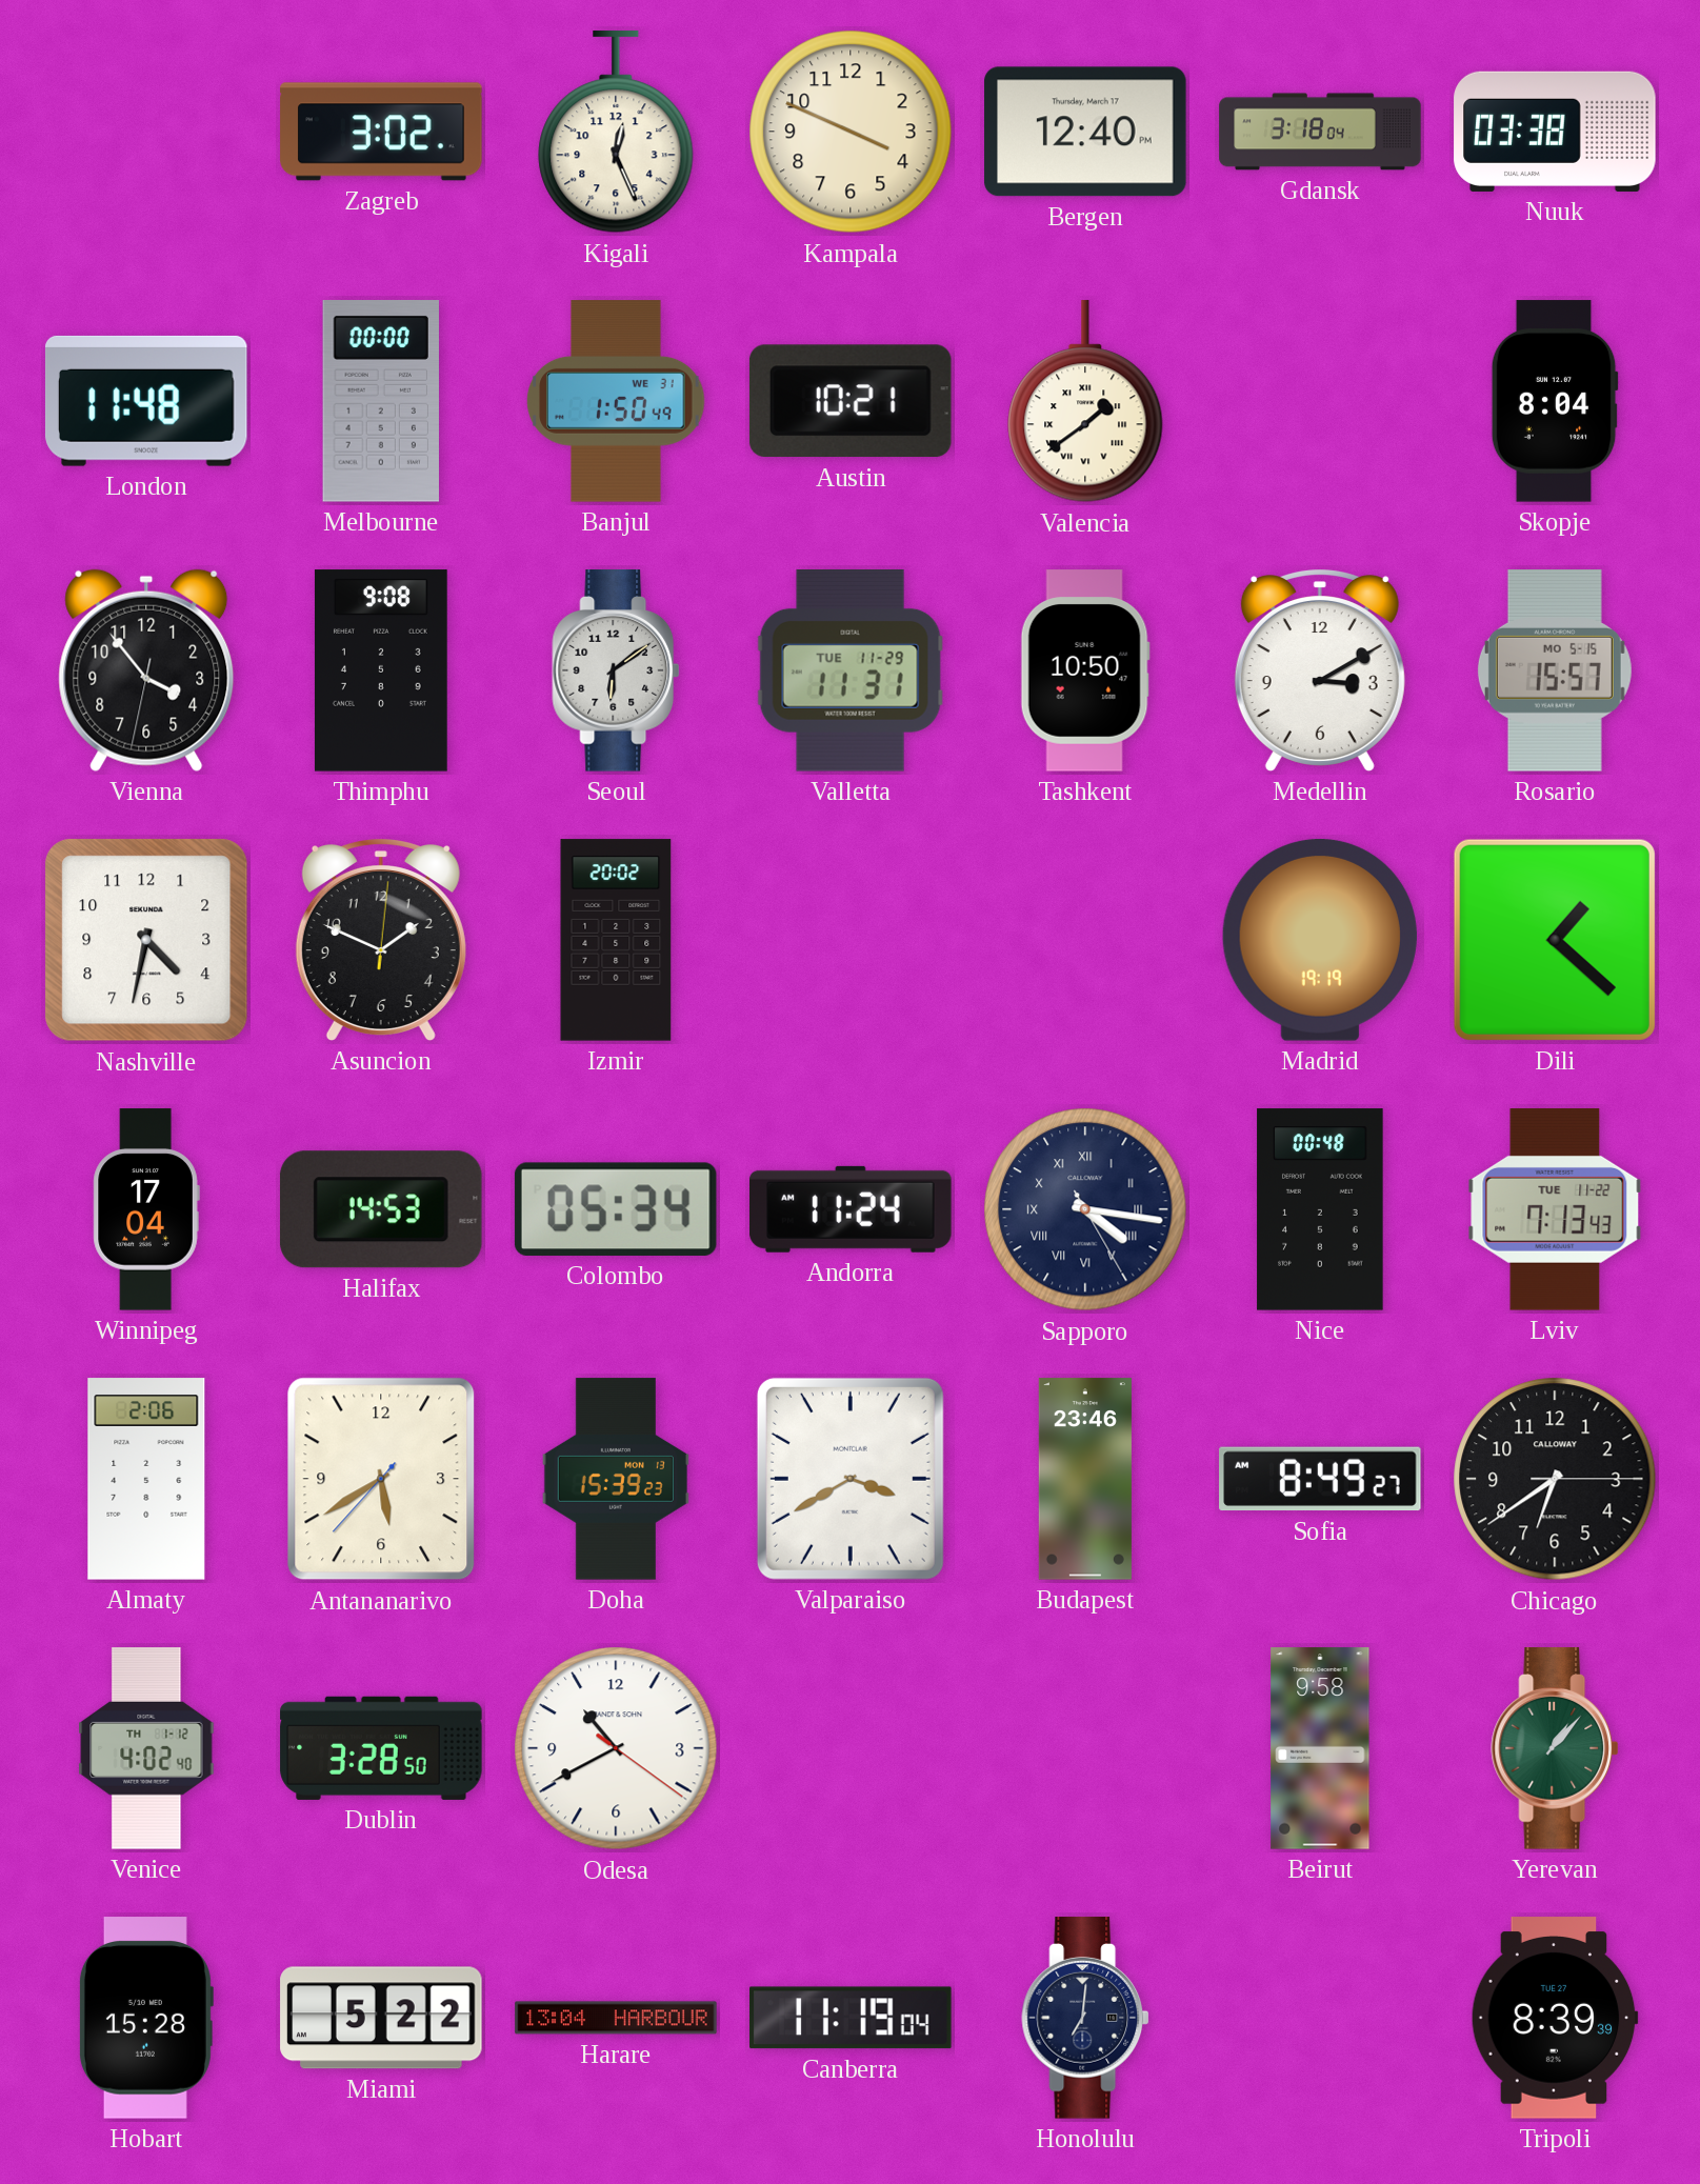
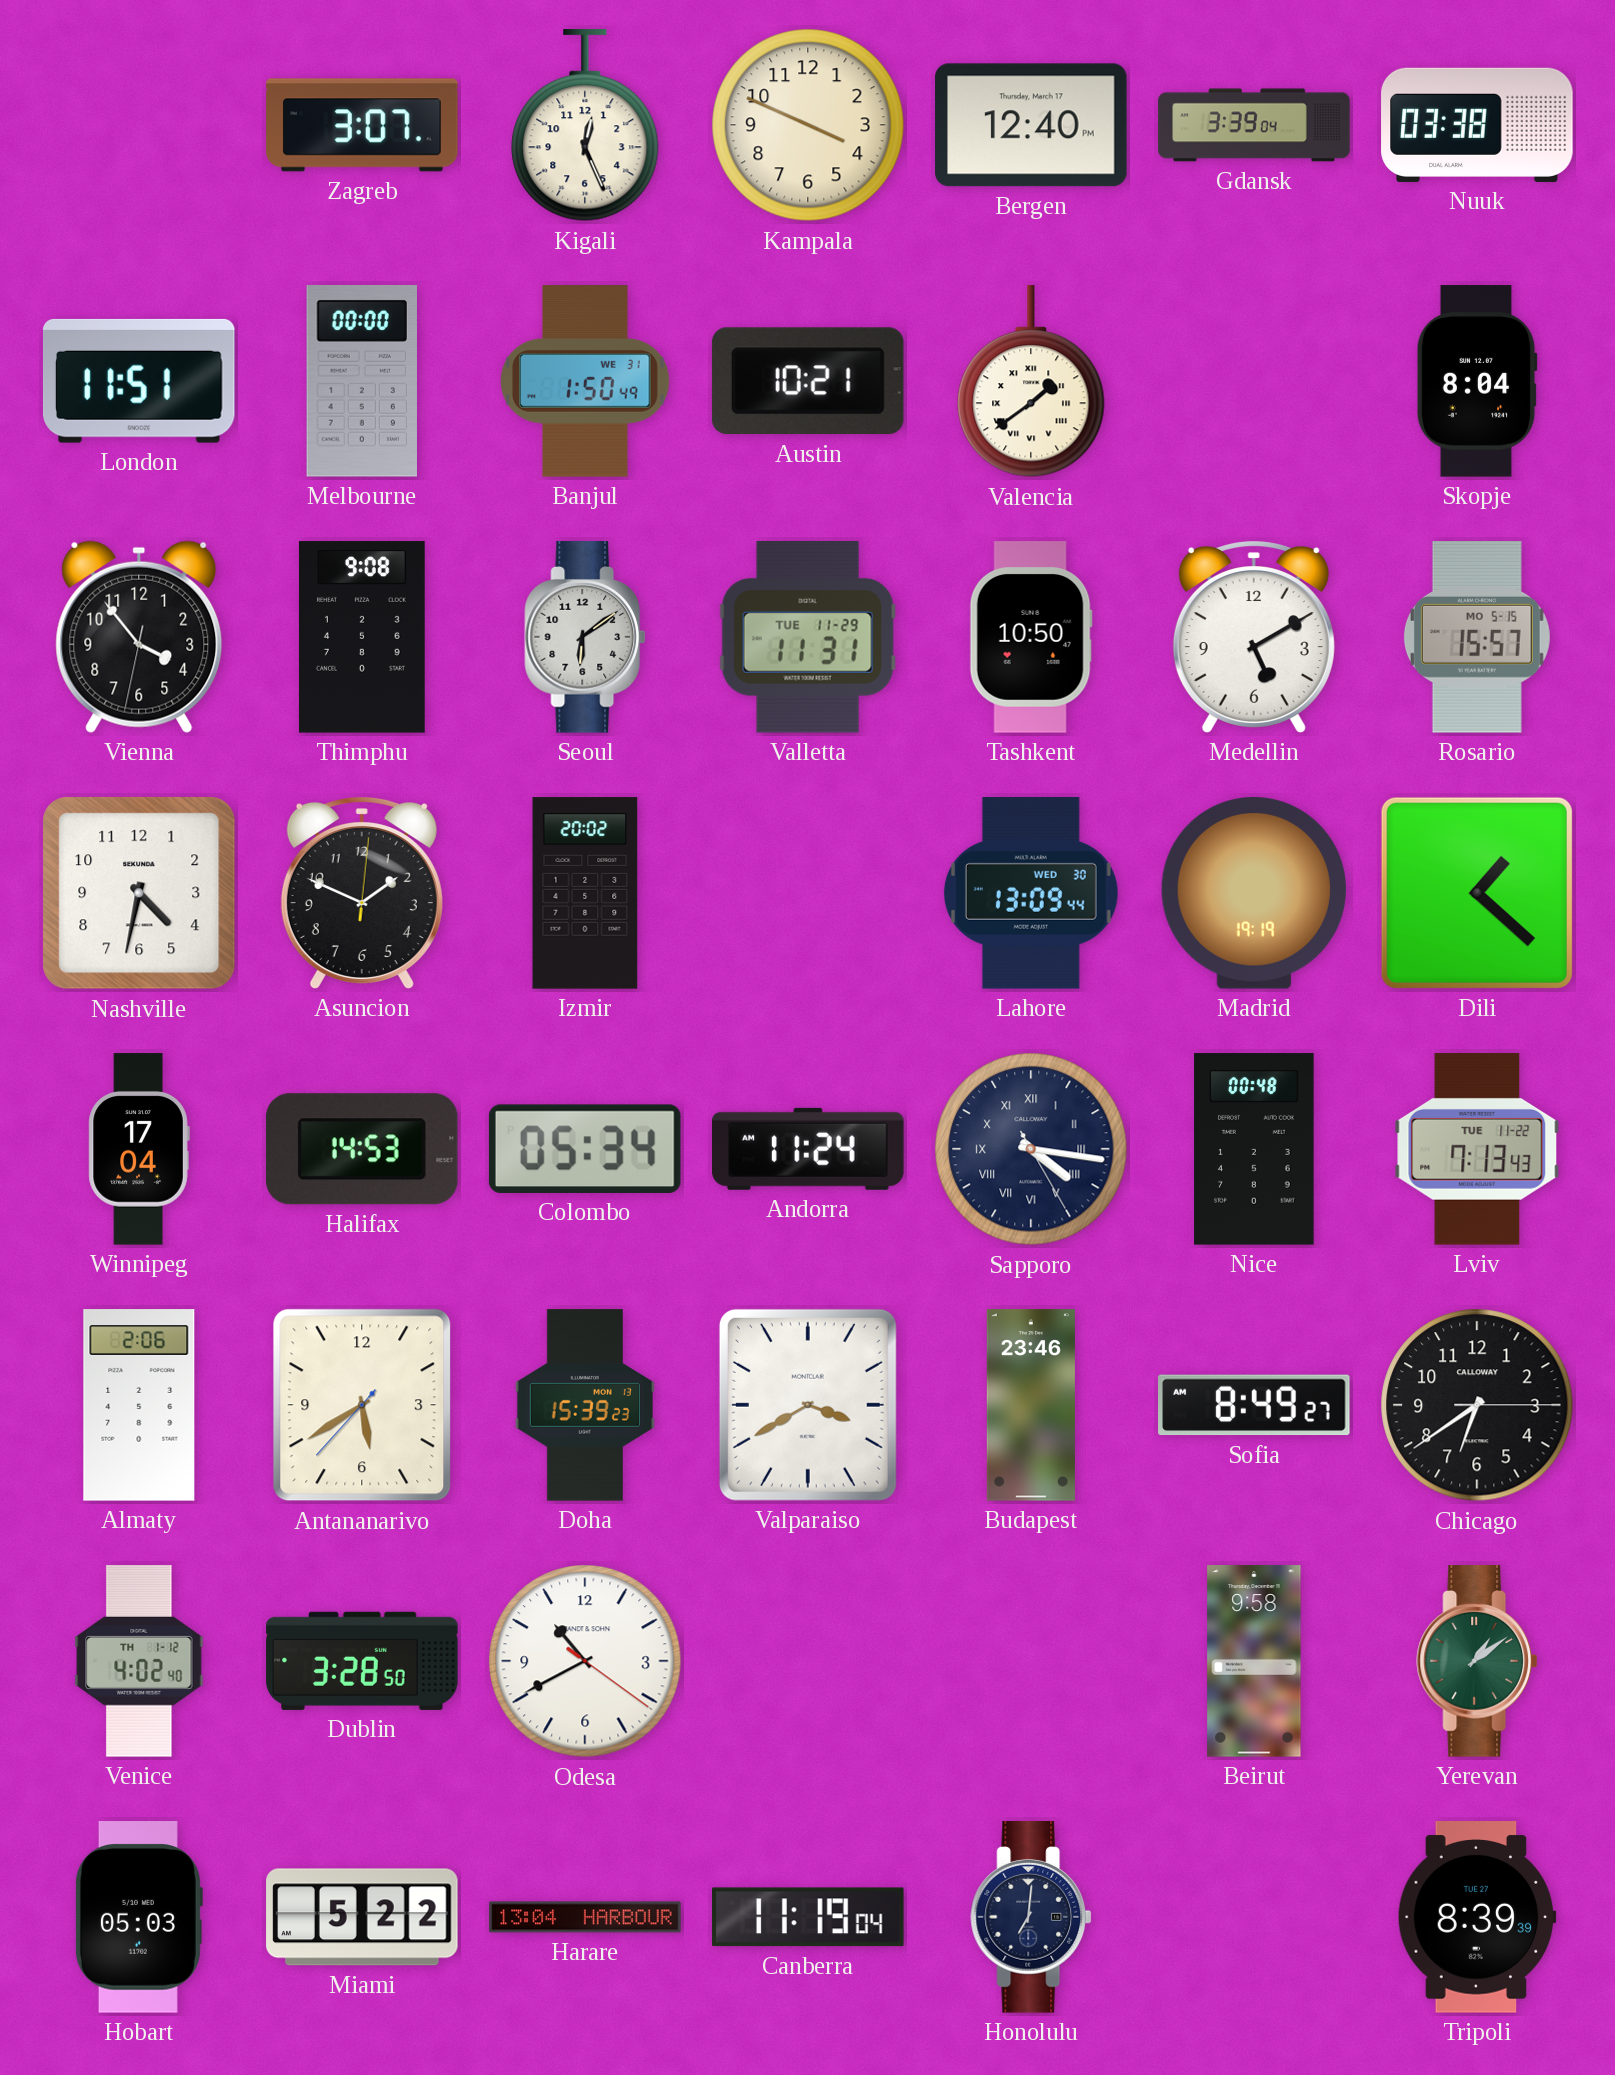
Zagreb: 3:02 -> 3:07 (362, 125)
Gdansk: 3:18 -> 3:39 (1254, 125)
London: 11:48 -> 11:51 (139, 381)
Medellin: 3:10 -> 5:10 (1254, 637)
Lahore: none -> 13:09 (1031, 893)
Yerevan: 1:07 -> 1:09 (1477, 1661)
Hobart: 15:28 -> 05:03 (138, 1917)
